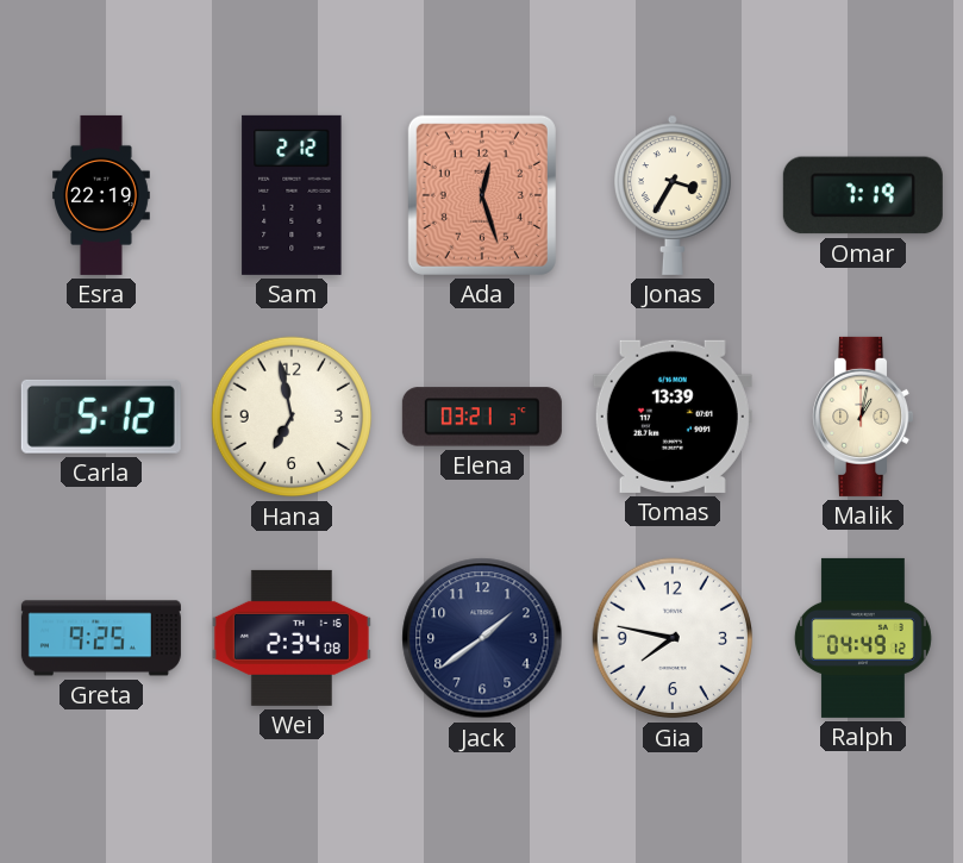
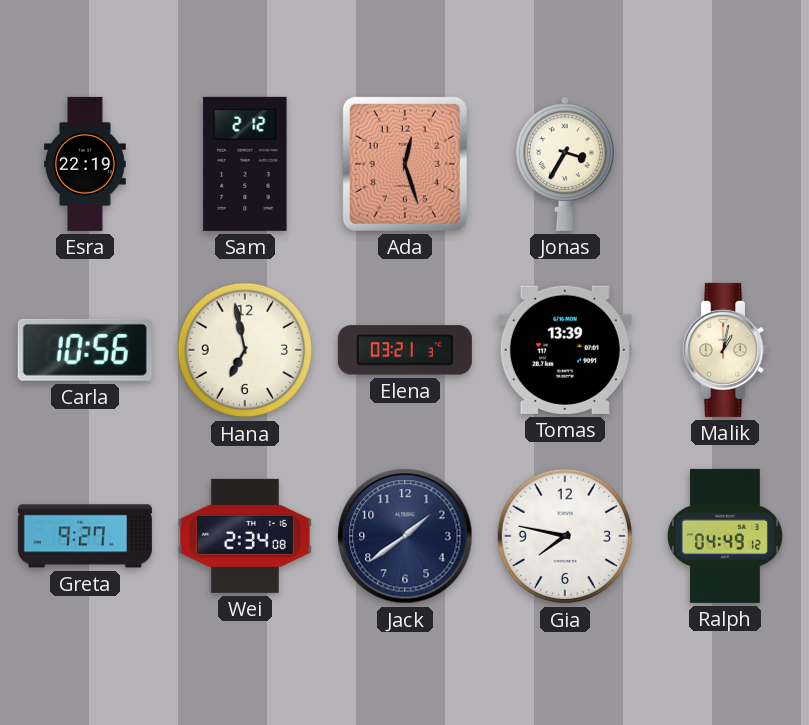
Omar: 7:19 -> none (863, 195)
Carla: 5:12 -> 10:56 (85, 350)
Greta: 9:25 -> 9:27 (85, 536)
